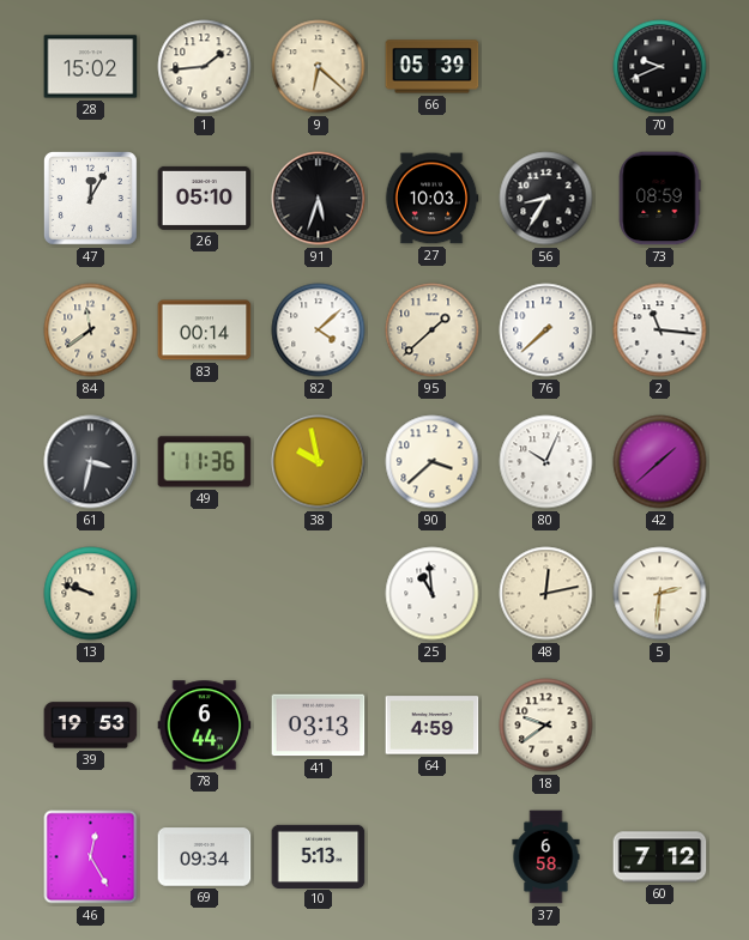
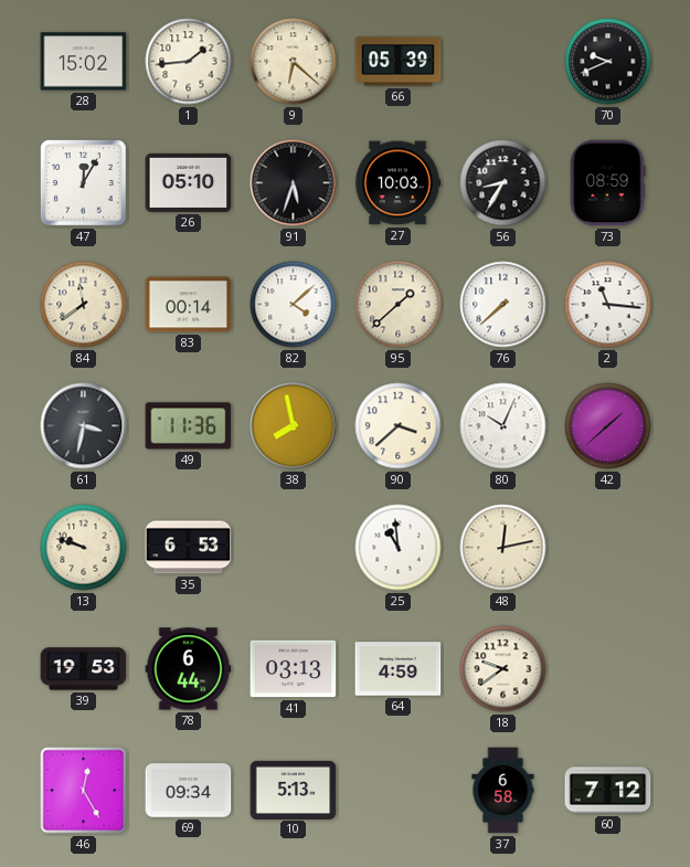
38: 9:58 -> 7:58 (294, 426)
35: none -> 6:53 (189, 548)
5: 2:31 -> none (660, 594)
